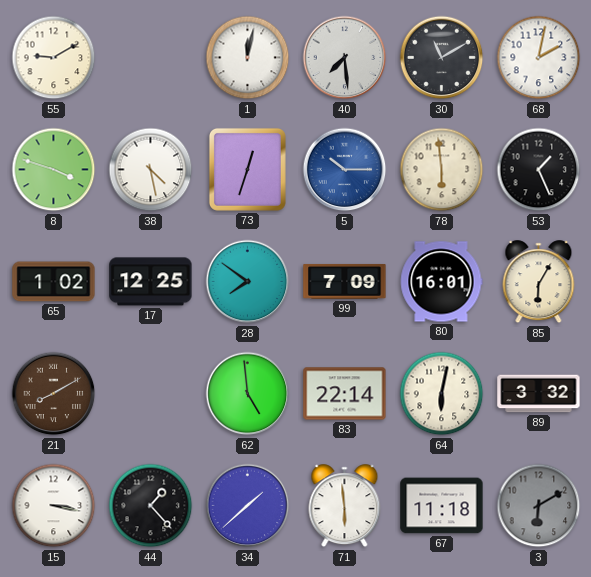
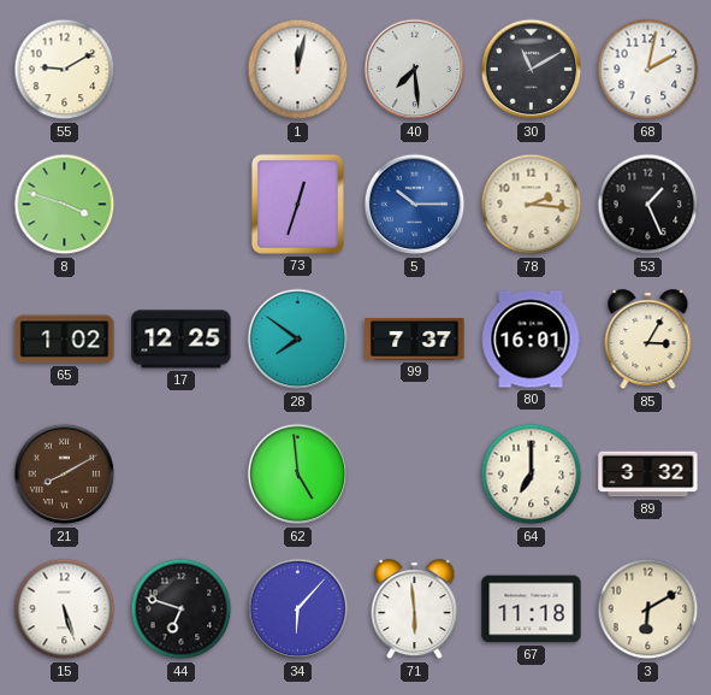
38: 4:28 -> none (151, 170)
78: 5:59 -> 2:16 (532, 205)
99: 7:09 -> 7:37 (415, 340)
85: 6:05 -> 3:05 (648, 340)
83: 22:14 -> none (345, 394)
64: 6:02 -> 7:00 (532, 475)
15: 3:17 -> 5:27 (65, 609)
44: 1:23 -> 6:48 (182, 609)
34: 1:38 -> 6:07 (298, 609)
3 dial: grey -> cream (648, 609)
